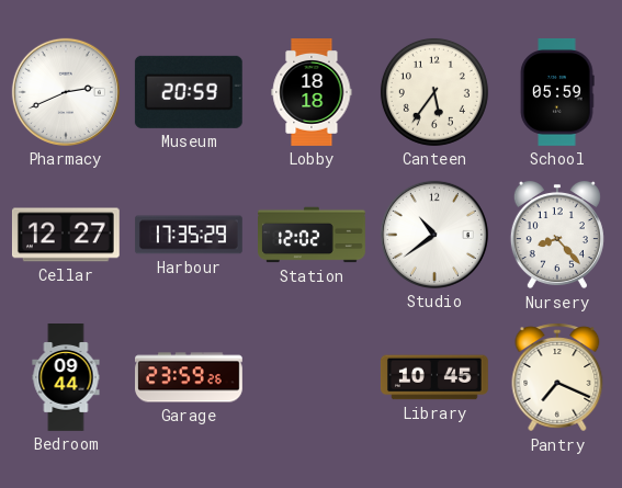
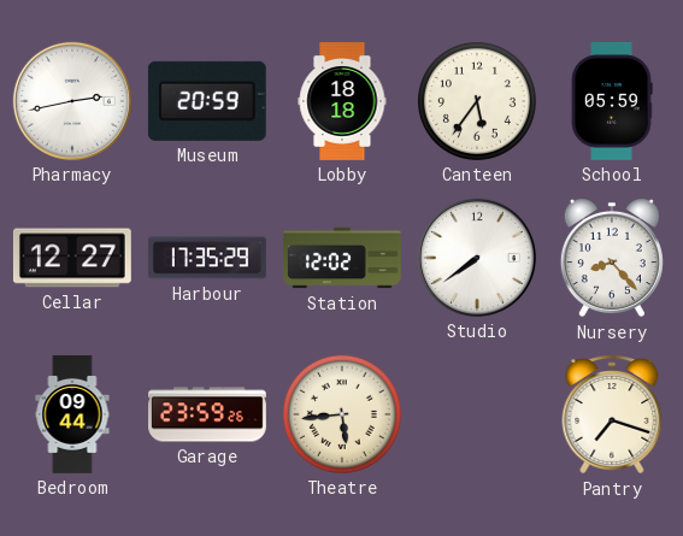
Pharmacy: 2:41 -> 2:43 (72, 101)
Studio: 10:39 -> 7:39 (477, 258)
Theatre: none -> 5:44 (342, 414)
Library: 10:45 -> none (434, 377)
Pantry: 7:19 -> 7:18 (612, 414)
